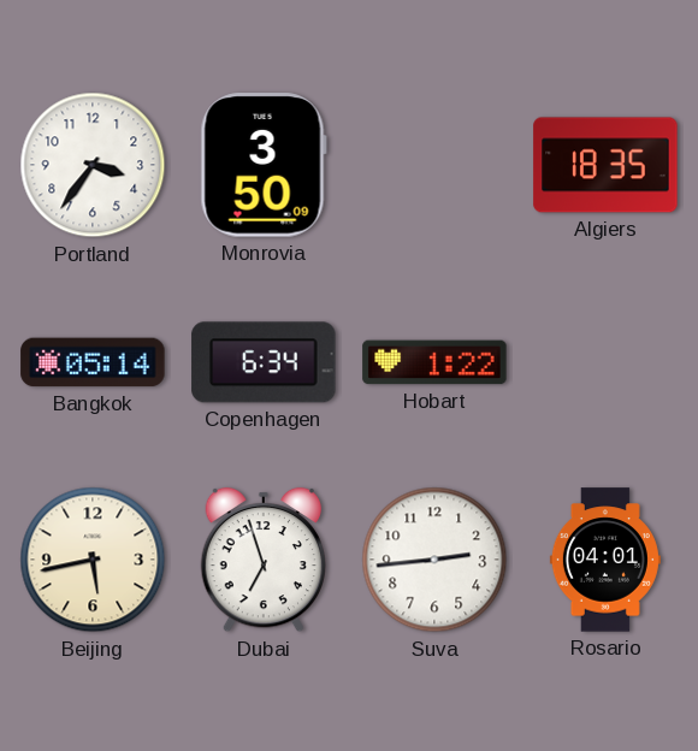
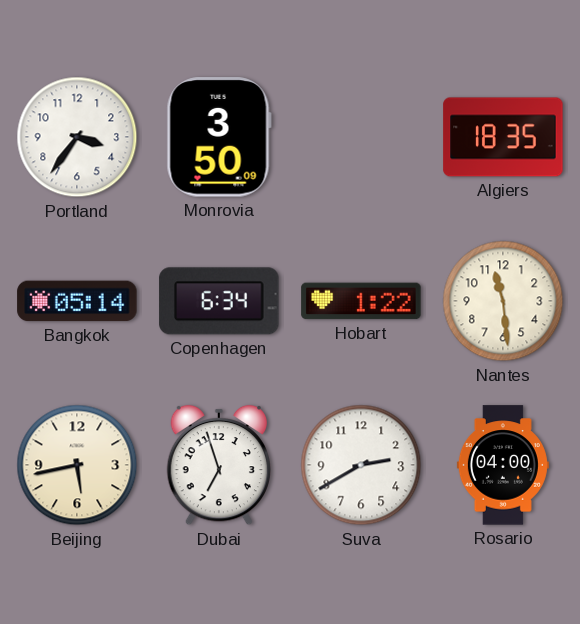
Nantes: none -> 11:29 (503, 301)
Suva: 2:44 -> 2:40 (361, 465)
Rosario: 04:01 -> 04:00 (503, 465)
